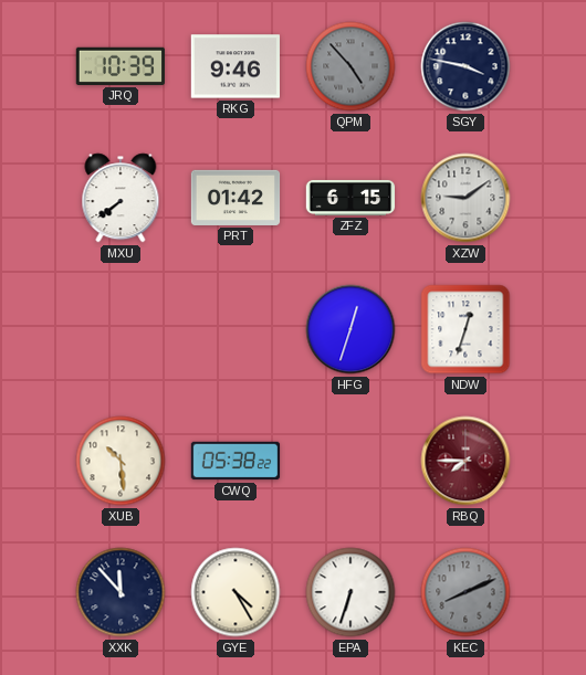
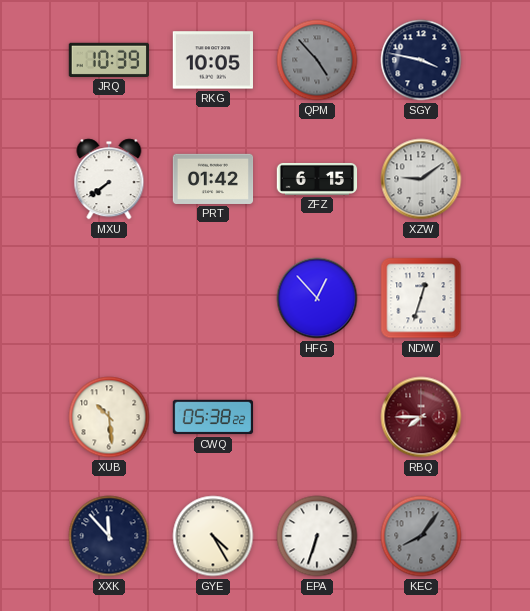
RKG: 9:46 -> 10:05 (212, 60)
HFG: 12:33 -> 12:53 (317, 298)
KEC: 8:11 -> 8:06 (421, 536)
